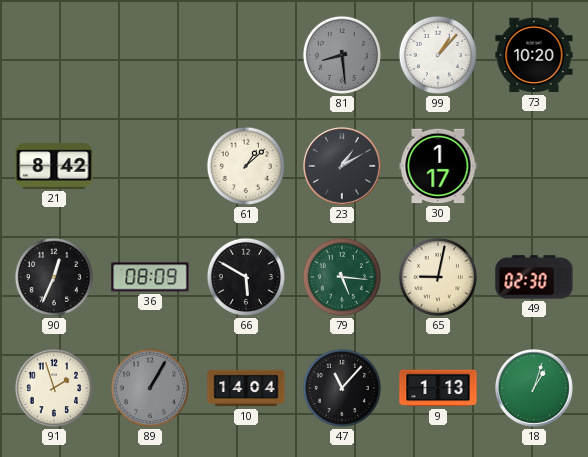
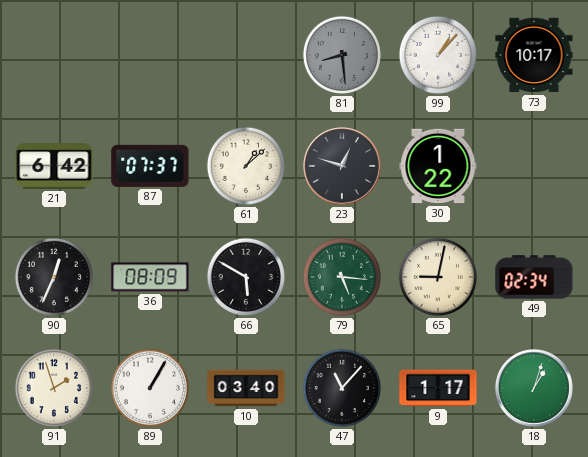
73: 10:20 -> 10:17 (534, 55)
21: 8:42 -> 6:42 (54, 166)
87: none -> 07:37 (150, 166)
23: 1:10 -> 12:48 (343, 167)
30: 1:17 -> 1:22 (438, 166)
49: 02:30 -> 02:34 (534, 277)
89 dial: grey -> white (150, 388)
10: 14:04 -> 03:40 (246, 388)
9: 1:13 -> 1:17 (438, 388)
